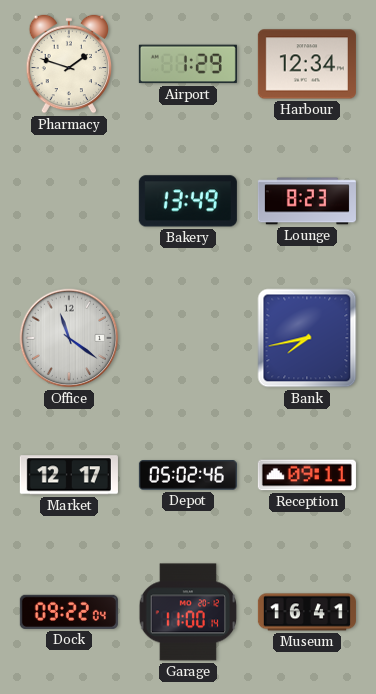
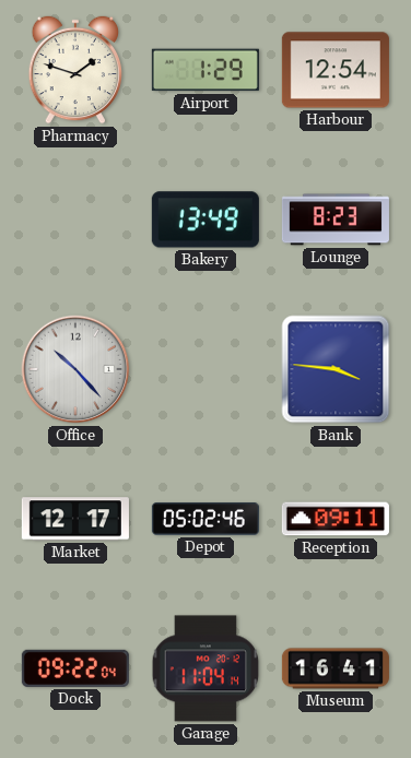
Harbour: 12:34 -> 12:54 (336, 70)
Office: 11:21 -> 10:23 (75, 369)
Bank: 7:43 -> 3:46 (336, 369)
Garage: 11:00 -> 11:04 (205, 668)
